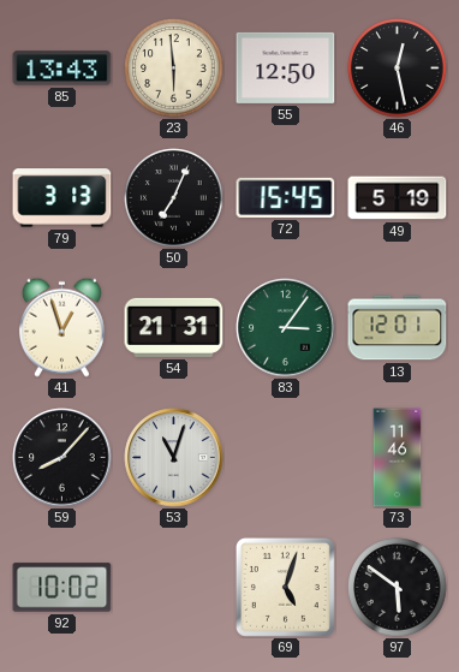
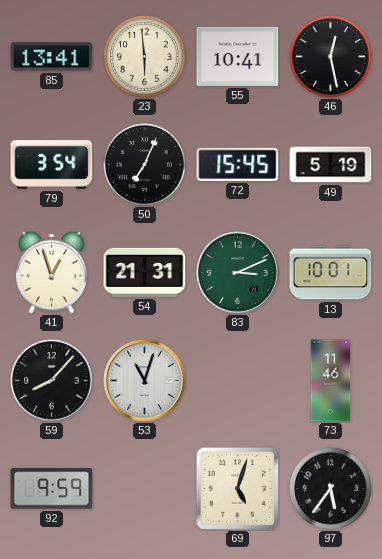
85: 13:43 -> 13:41 (52, 57)
55: 12:50 -> 10:41 (238, 56)
79: 3:13 -> 3:54 (52, 165)
83: 3:06 -> 3:11 (238, 273)
13: 12:01 -> 10:01 (331, 273)
92: 10:02 -> 9:59 (52, 489)
97: 5:51 -> 5:36 (331, 489)
